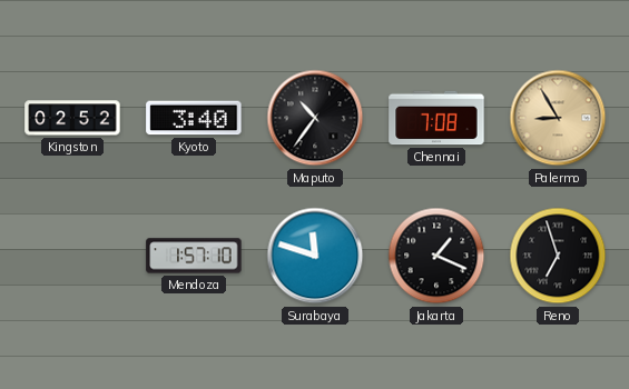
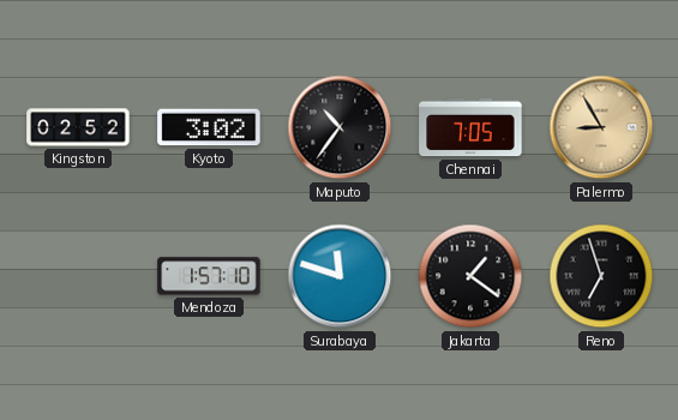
Kyoto: 3:40 -> 3:02 (209, 127)
Chennai: 7:08 -> 7:05 (470, 127)
Jakarta: 1:19 -> 1:21 (470, 276)
